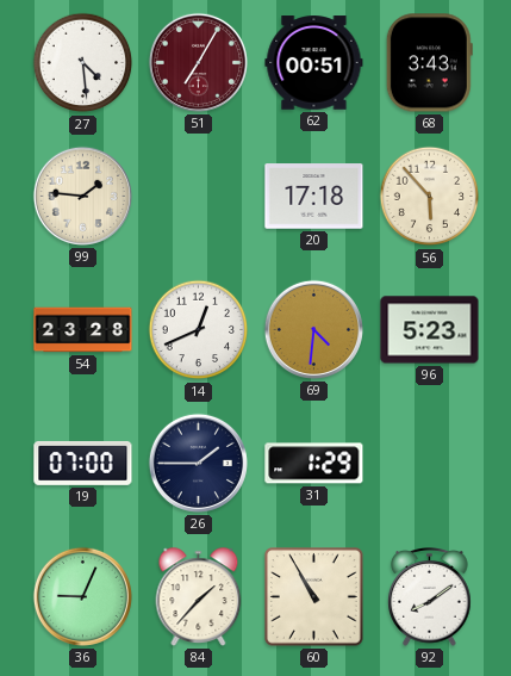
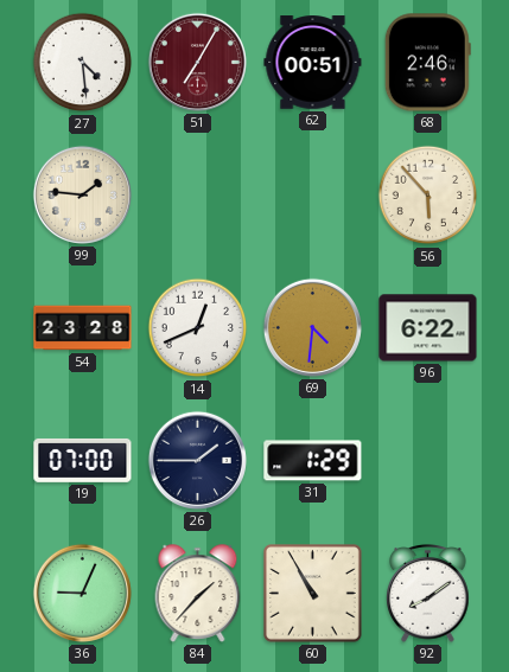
68: 3:43 -> 2:46 (427, 63)
20: 17:18 -> none (314, 197)
96: 5:23 -> 6:22 (428, 328)
